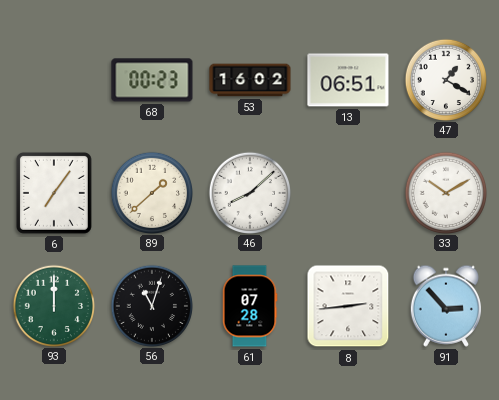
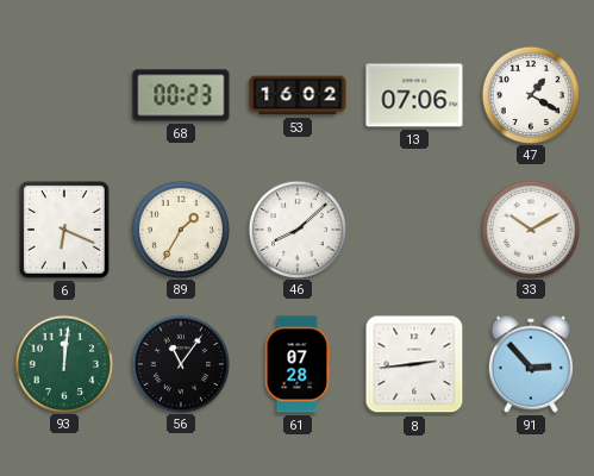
13: 06:51 -> 07:06 (414, 95)
6: 7:06 -> 6:19 (64, 230)
89: 1:38 -> 1:35 (180, 228)
93: 12:00 -> 12:01 (63, 363)
56: 11:03 -> 11:06 (180, 363)
